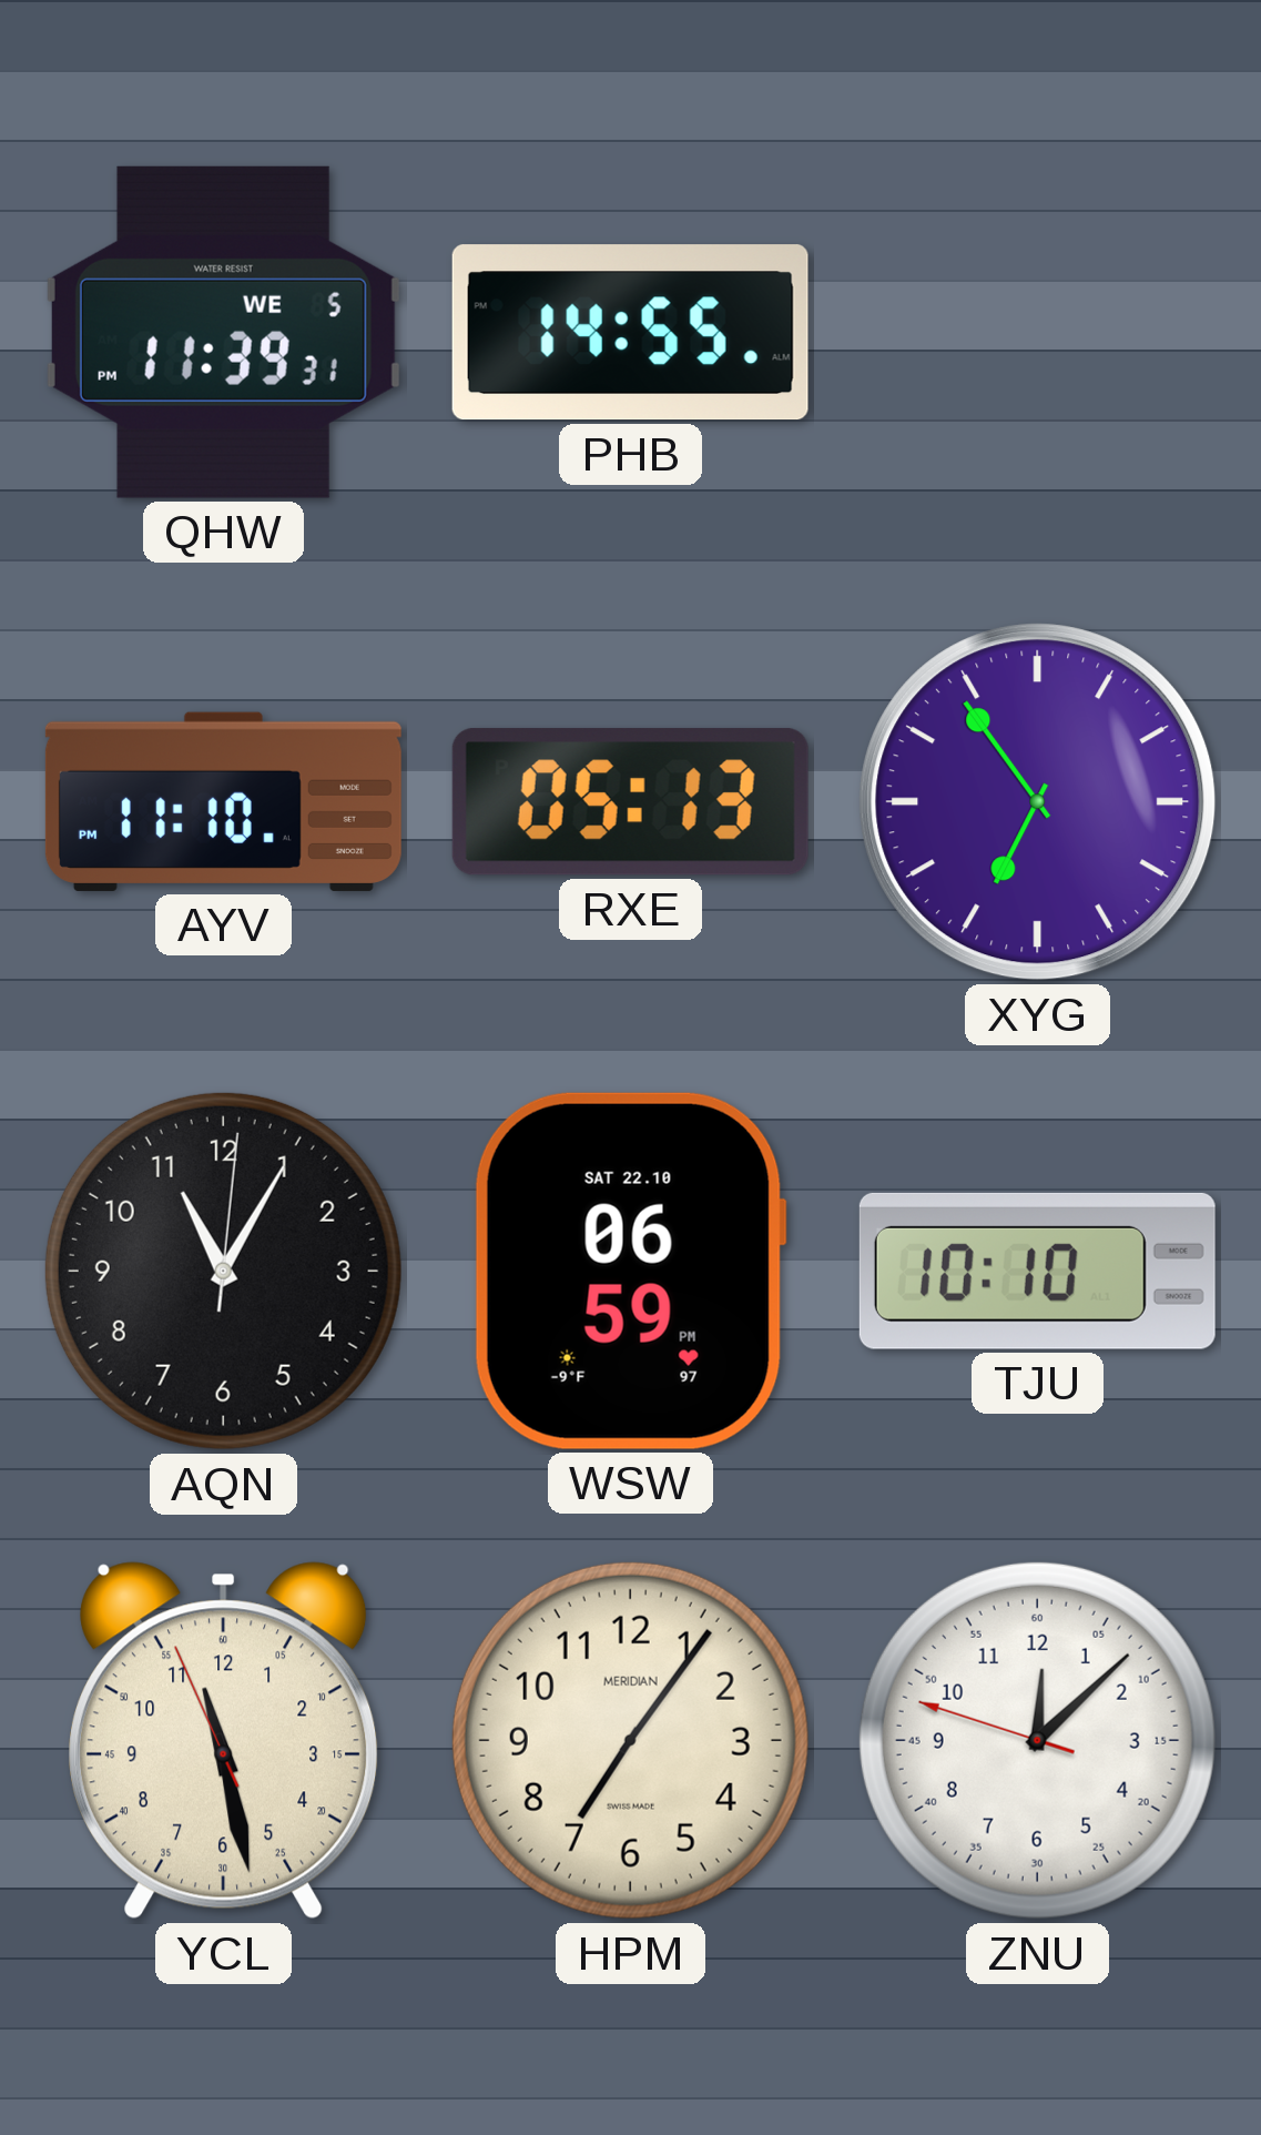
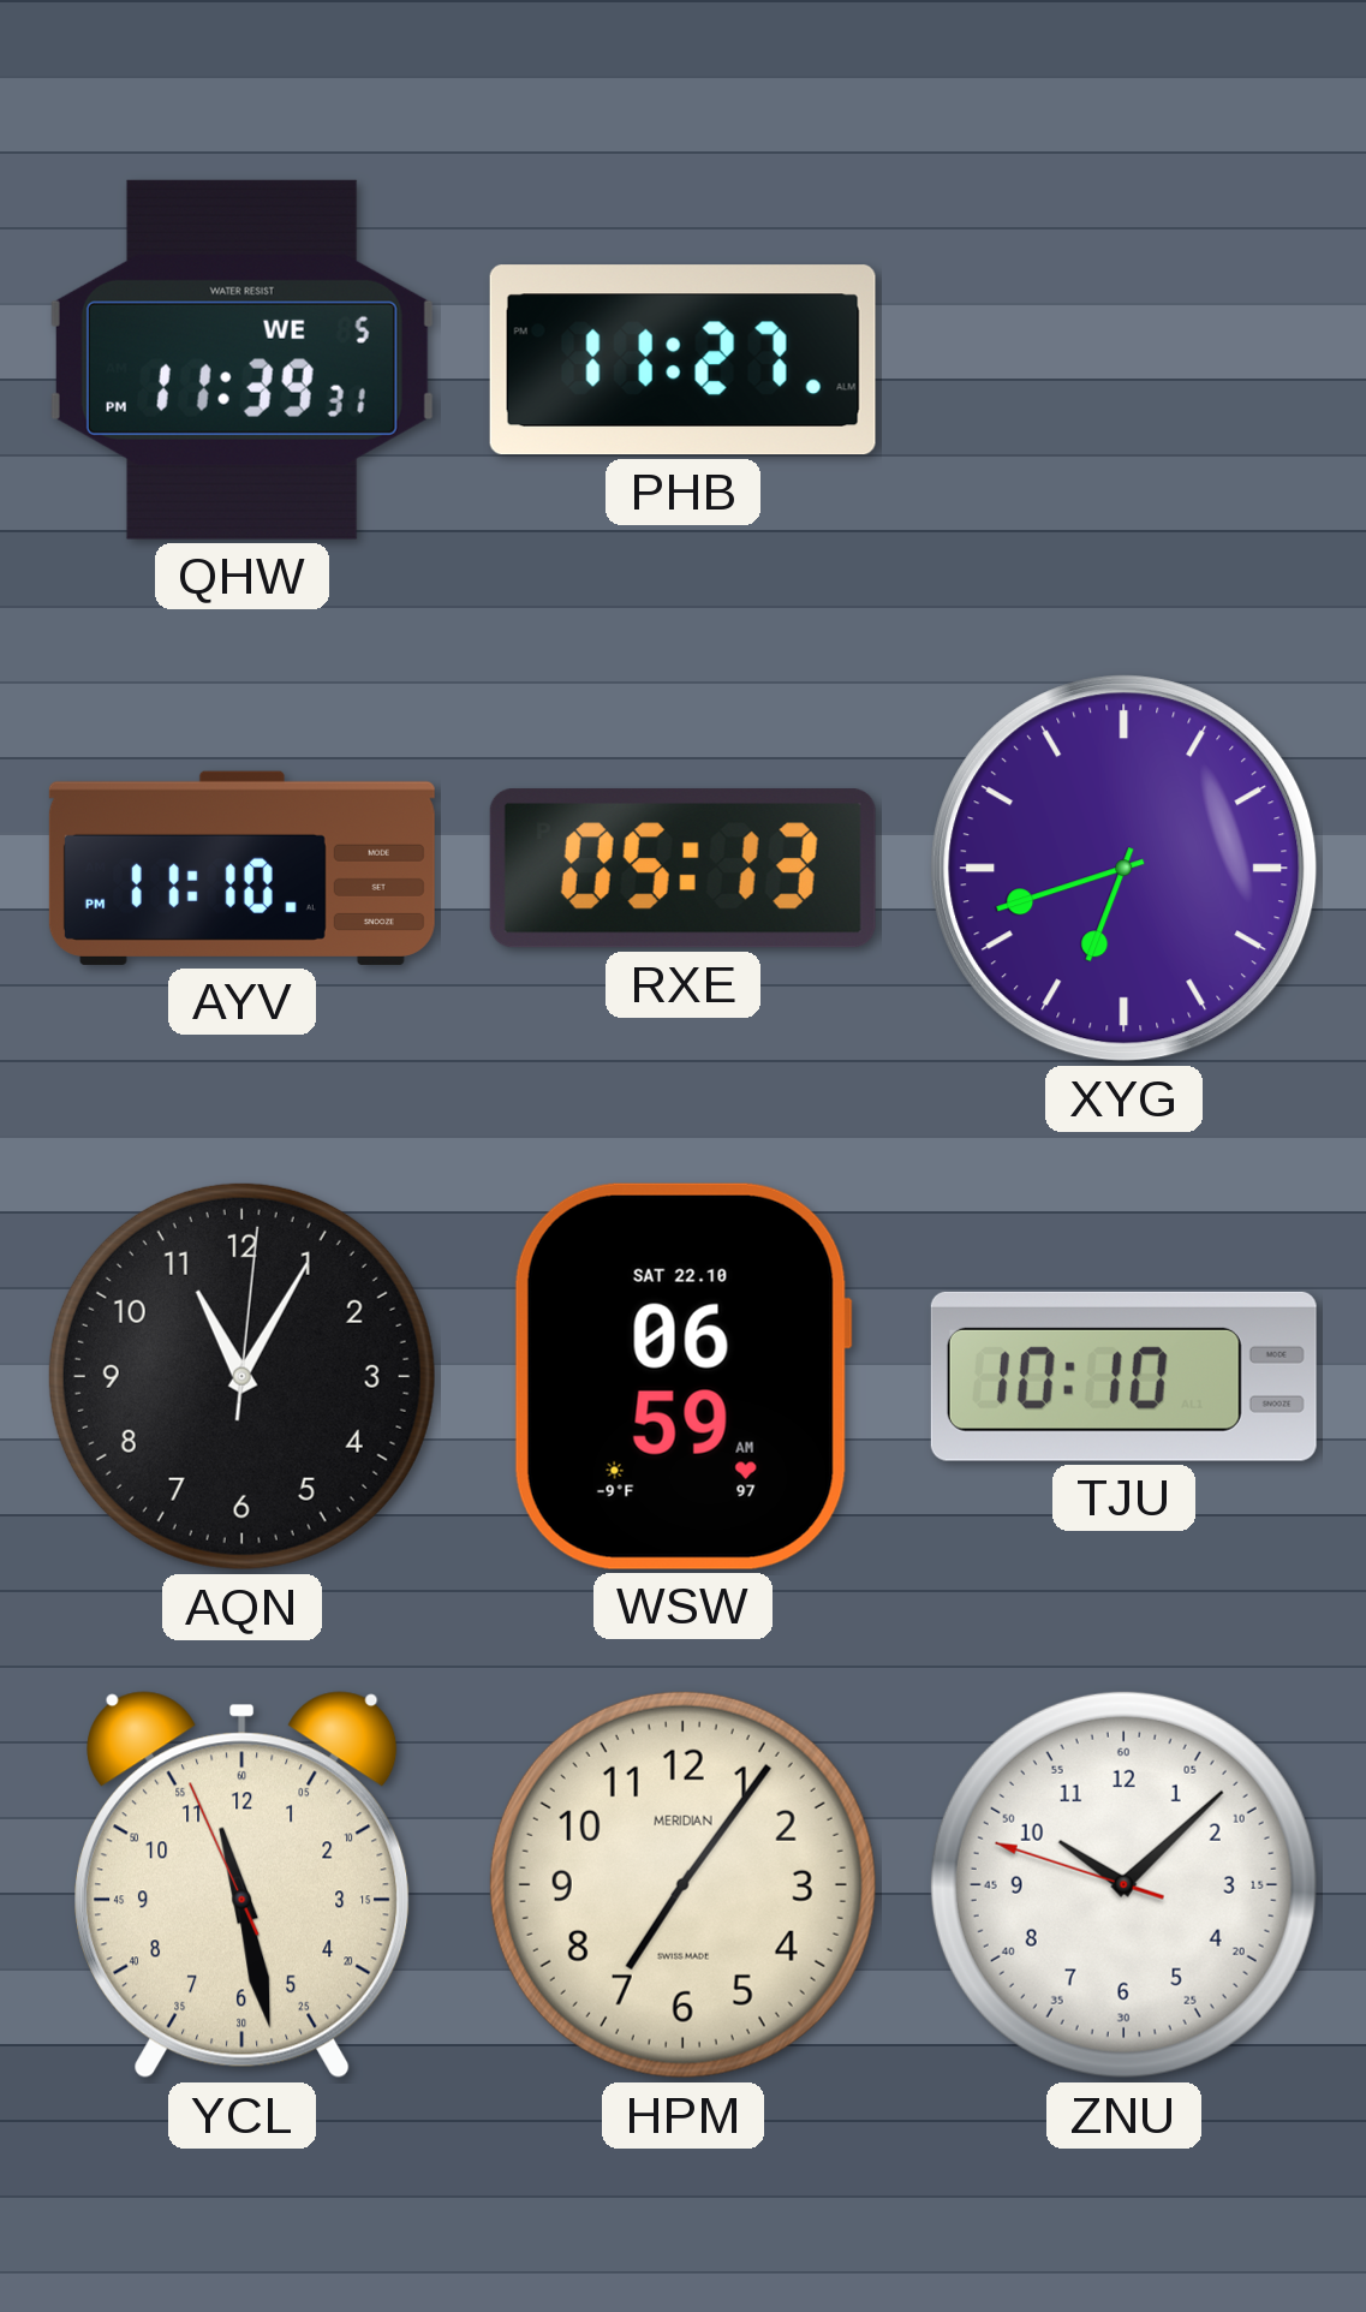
PHB: 14:55 -> 11:27 (682, 360)
XYG: 6:54 -> 6:42 (1125, 869)
WSW: 06:59 PM -> 06:59 AM (682, 1376)
ZNU: 12:07 -> 10:07 (1123, 1884)
